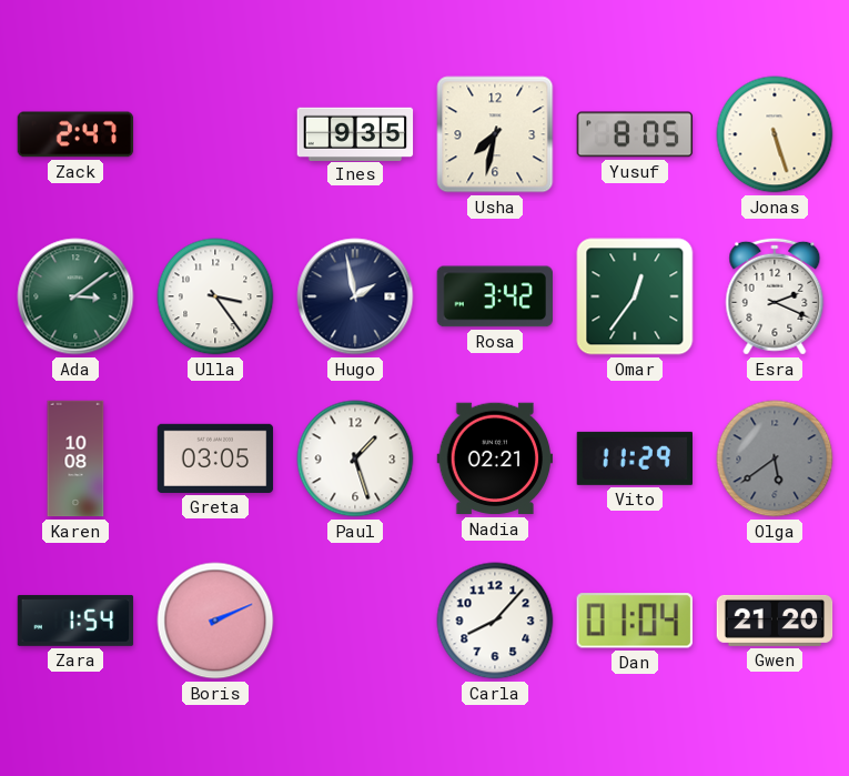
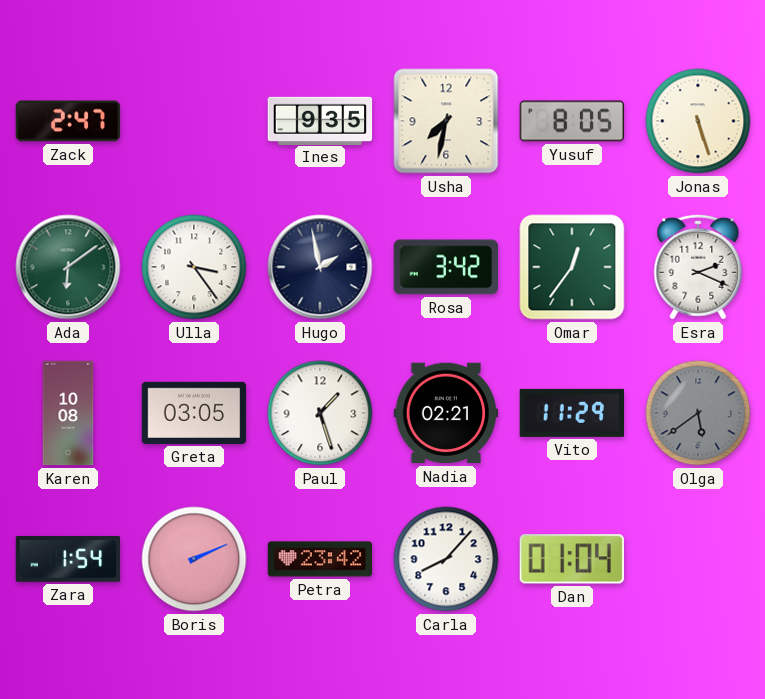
Ada: 3:09 -> 6:09 (68, 267)
Petra: none -> 23:42 (320, 559)
Gwen: 21:20 -> none (775, 621)
